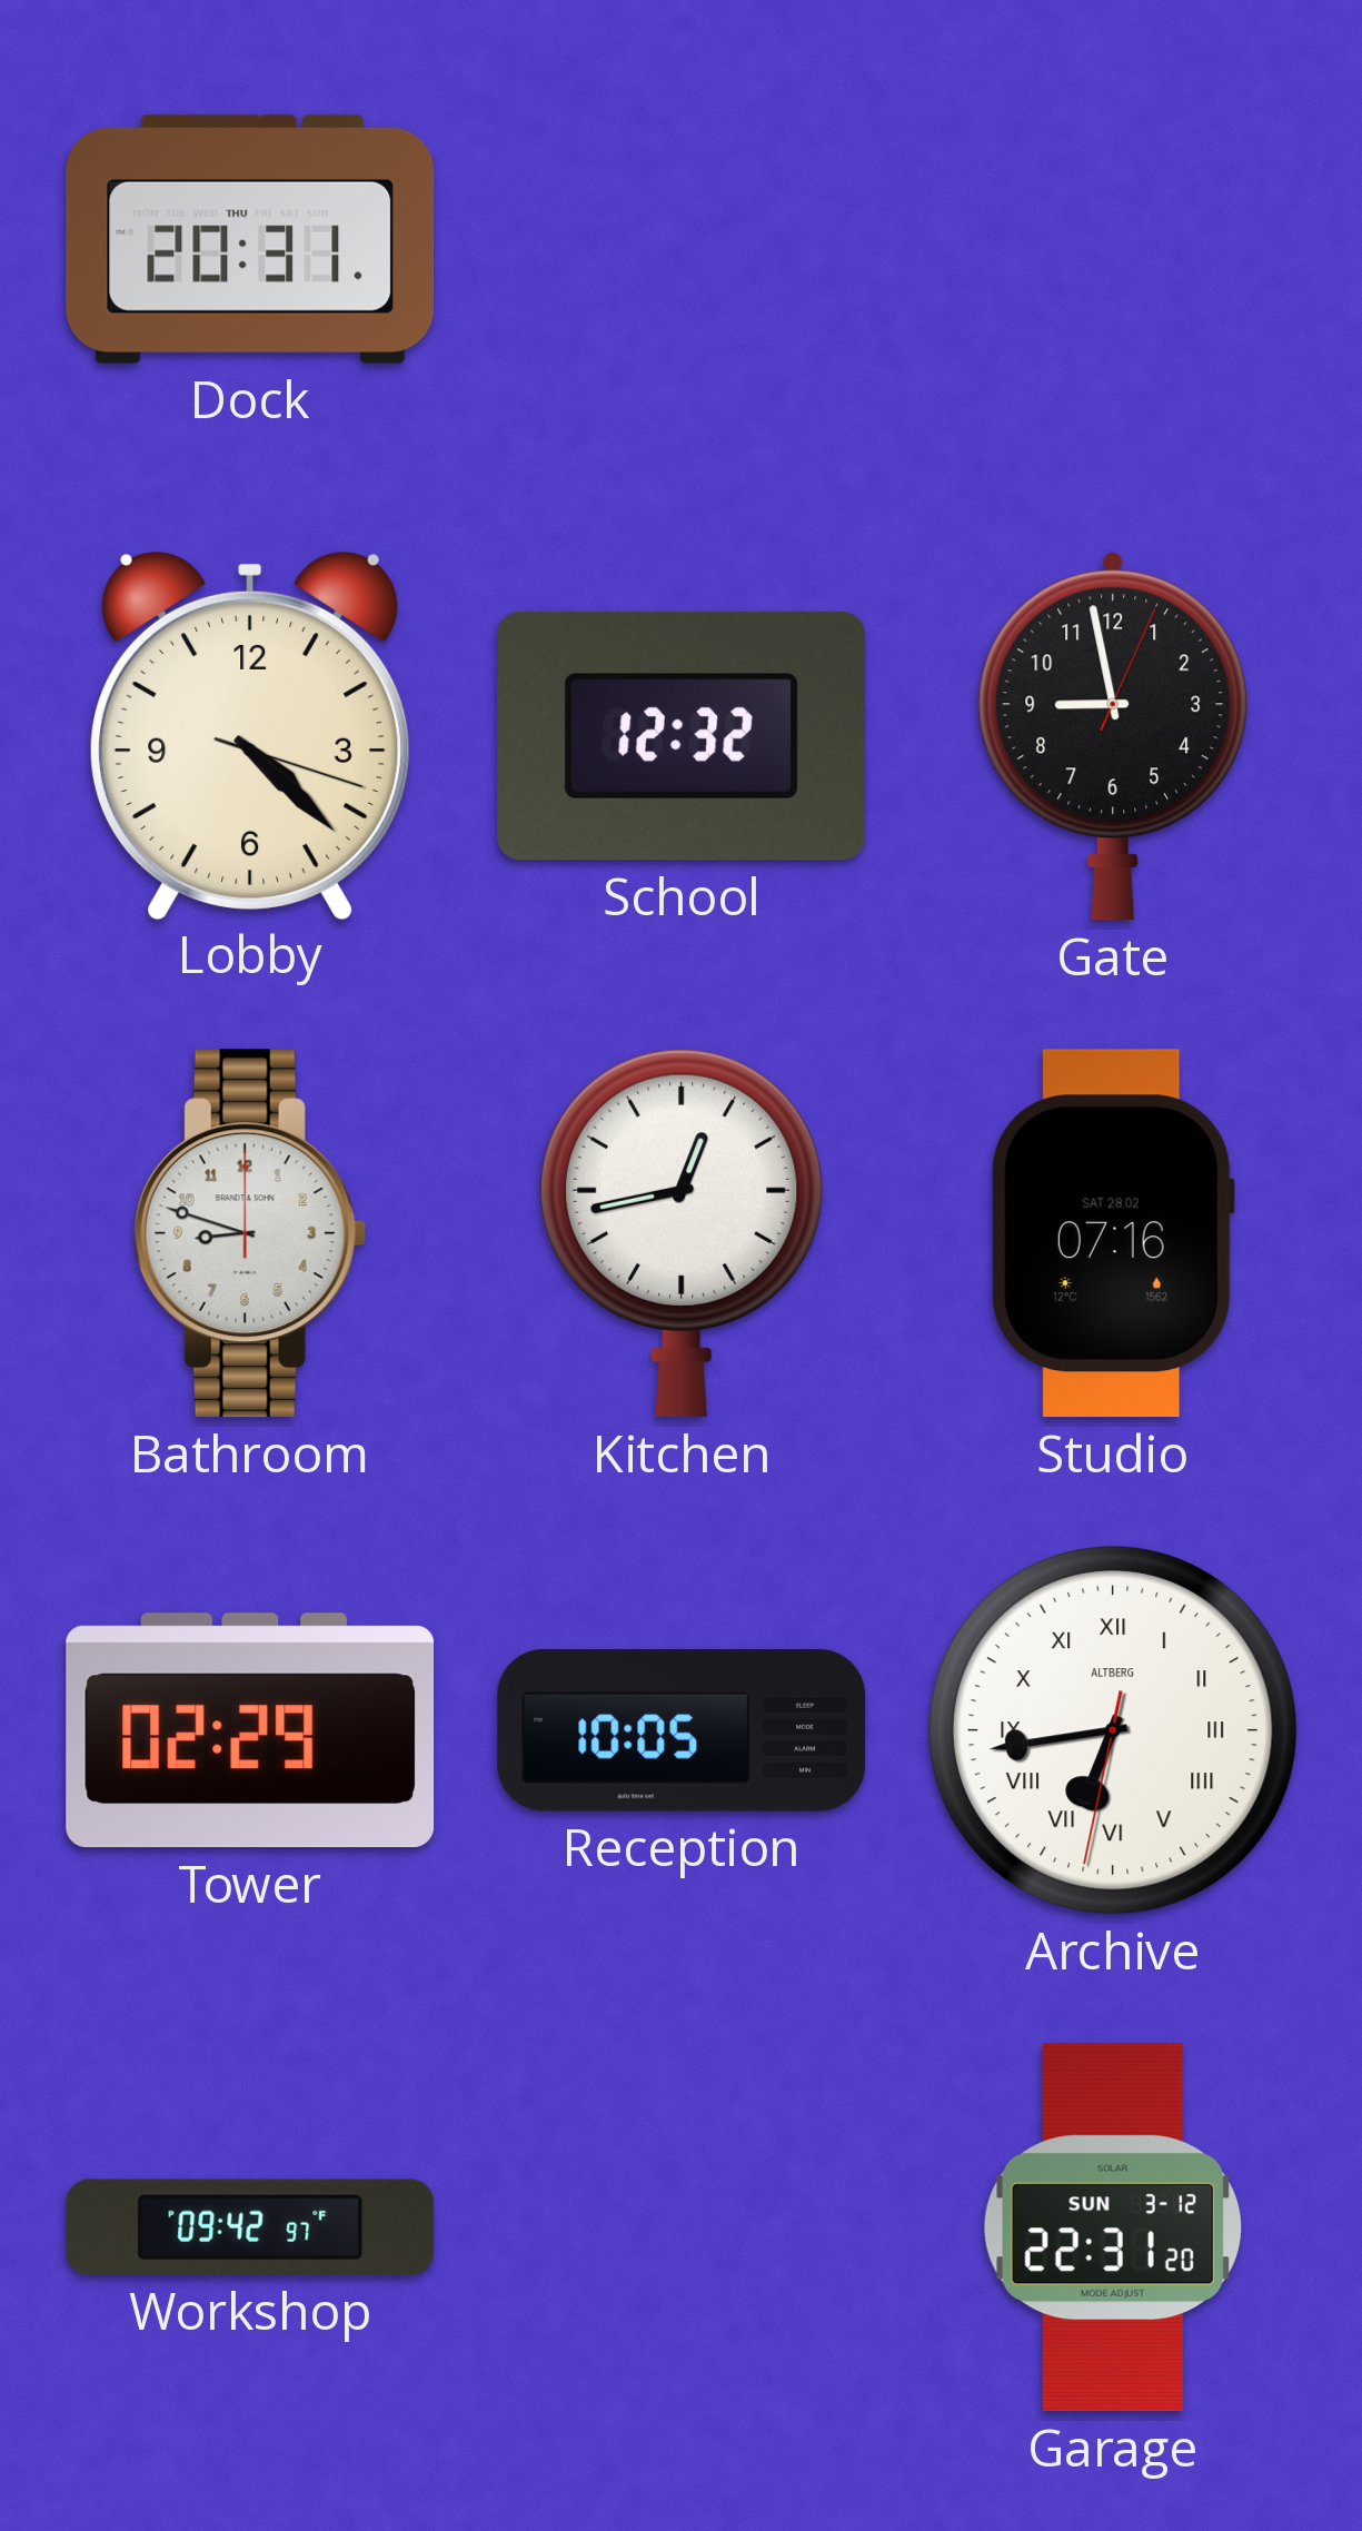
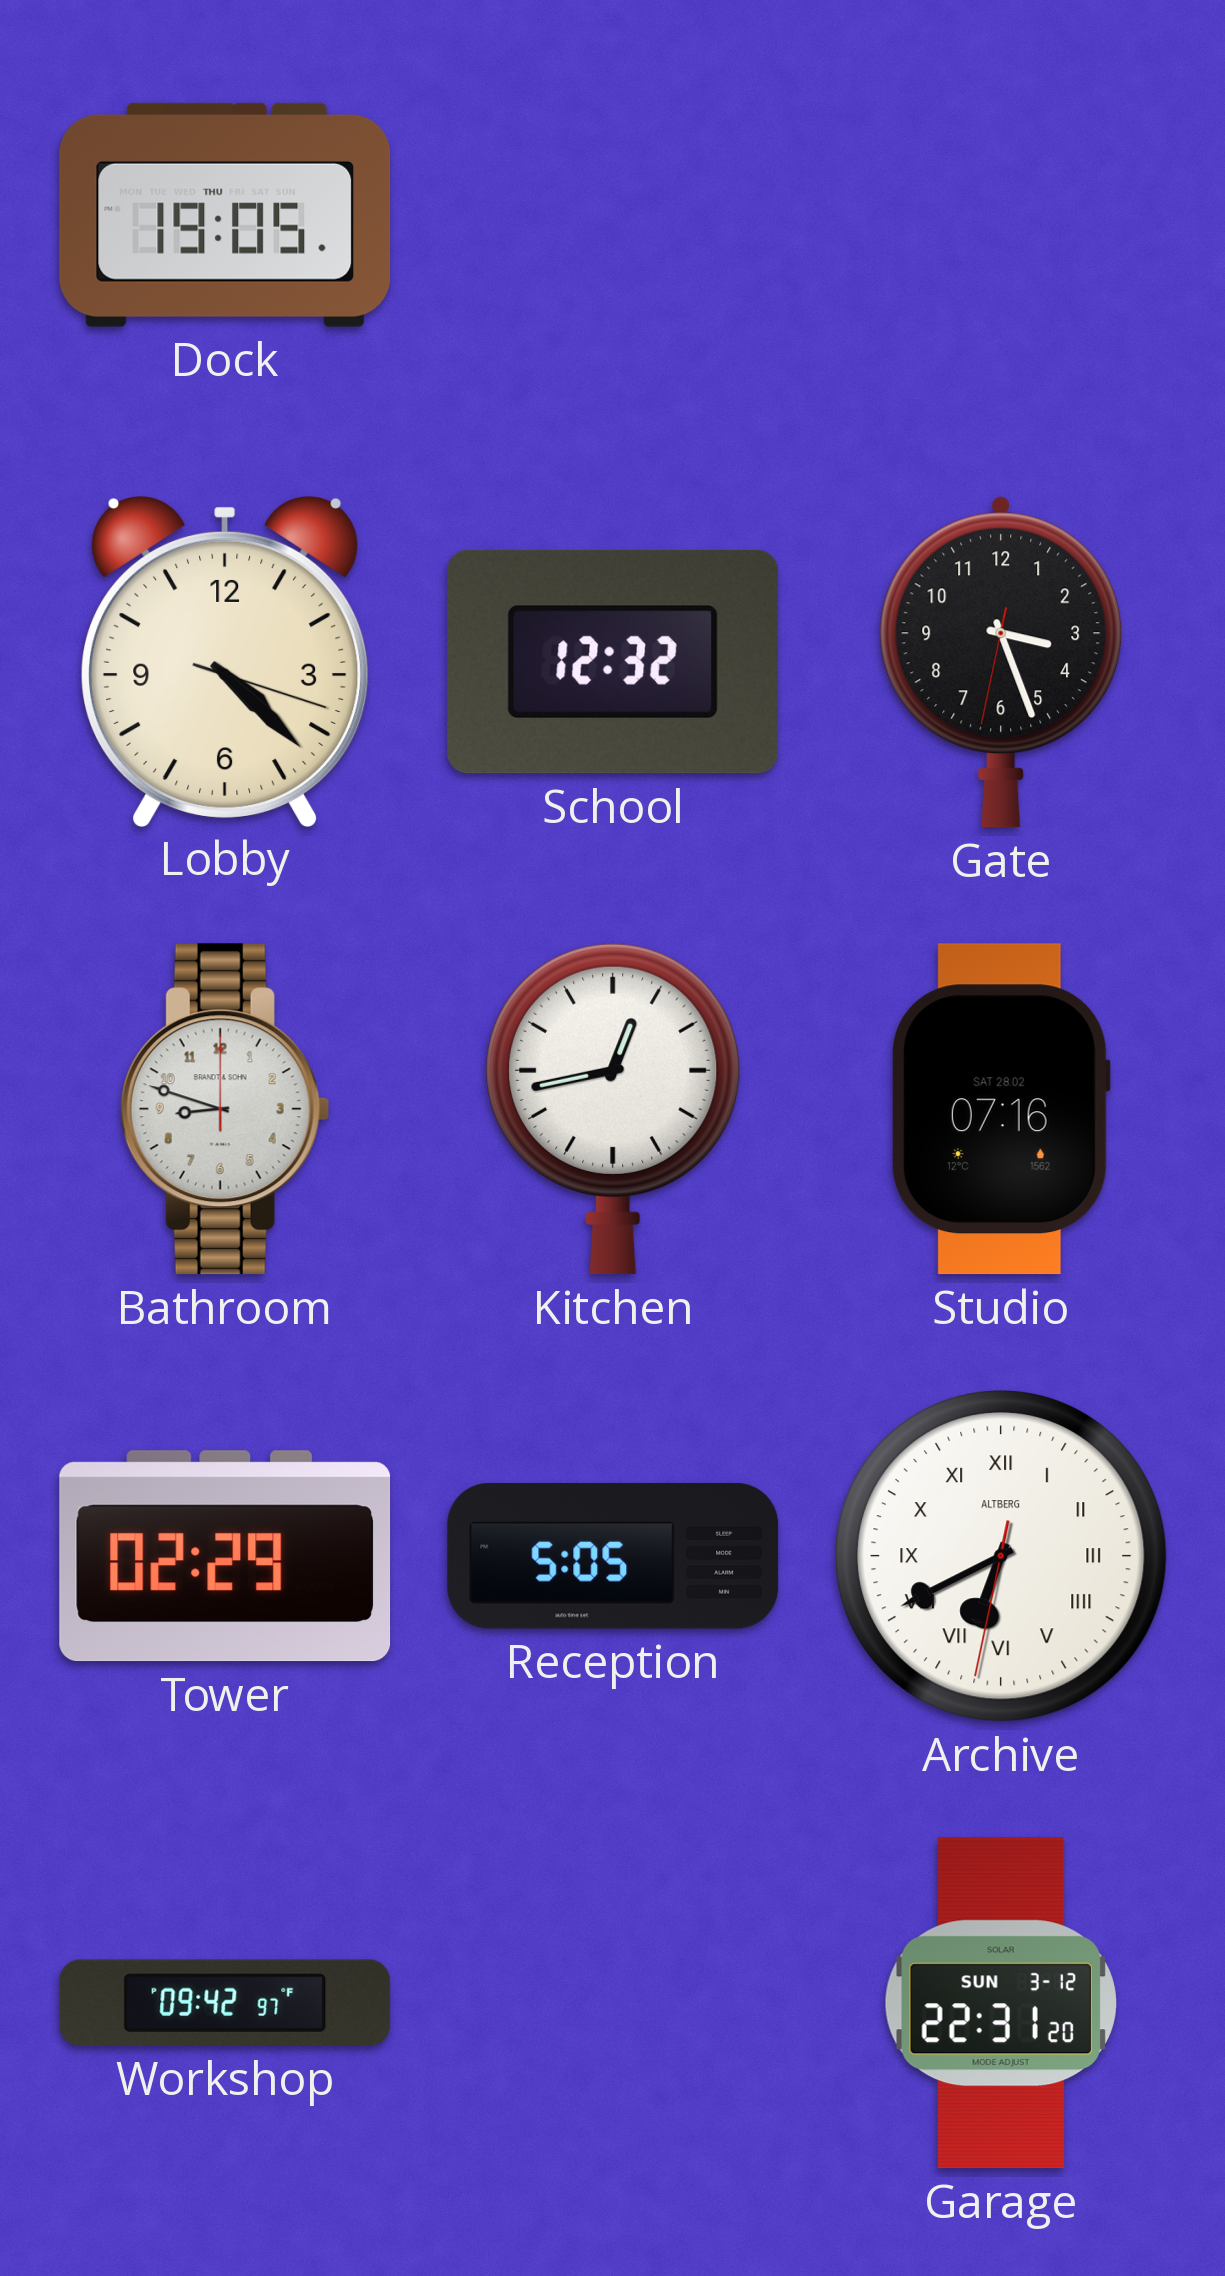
Dock: 20:31 -> 19:05 (225, 215)
Gate: 8:58 -> 3:26 (1001, 662)
Reception: 10:05 -> 5:05 (613, 1556)
Archive: 6:43 -> 6:40 (1002, 1557)
